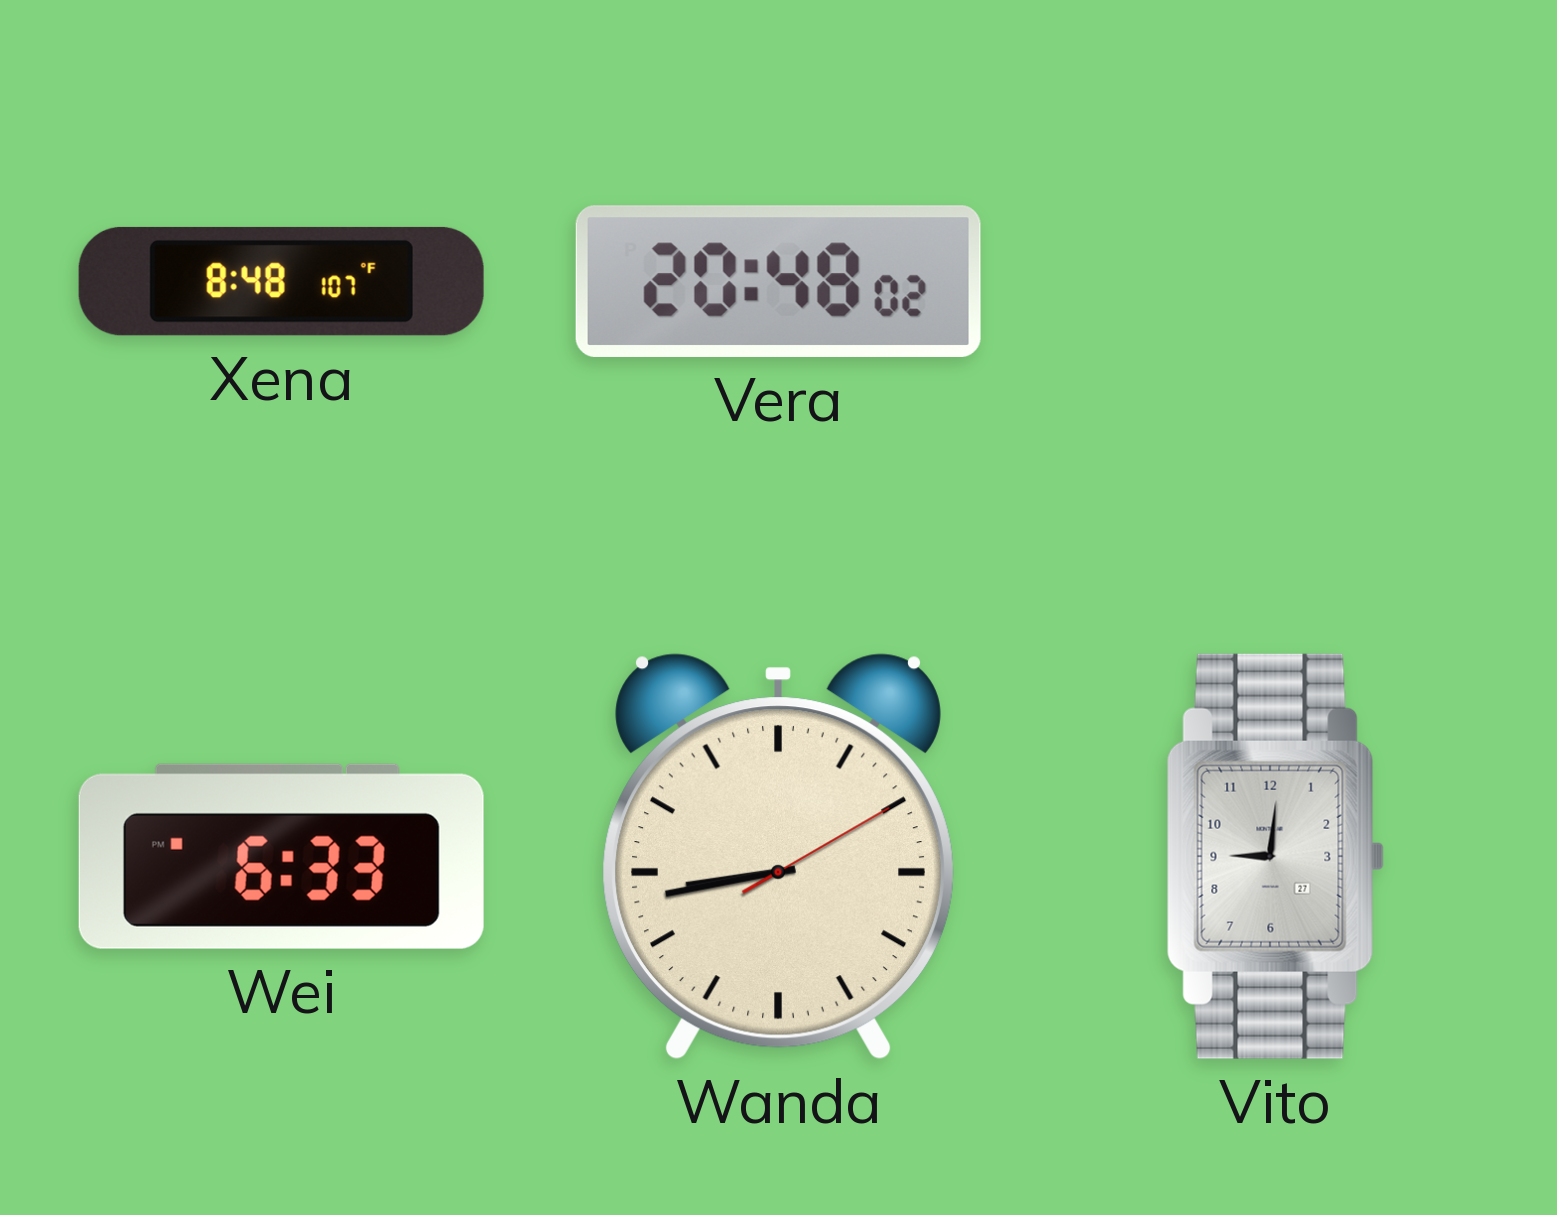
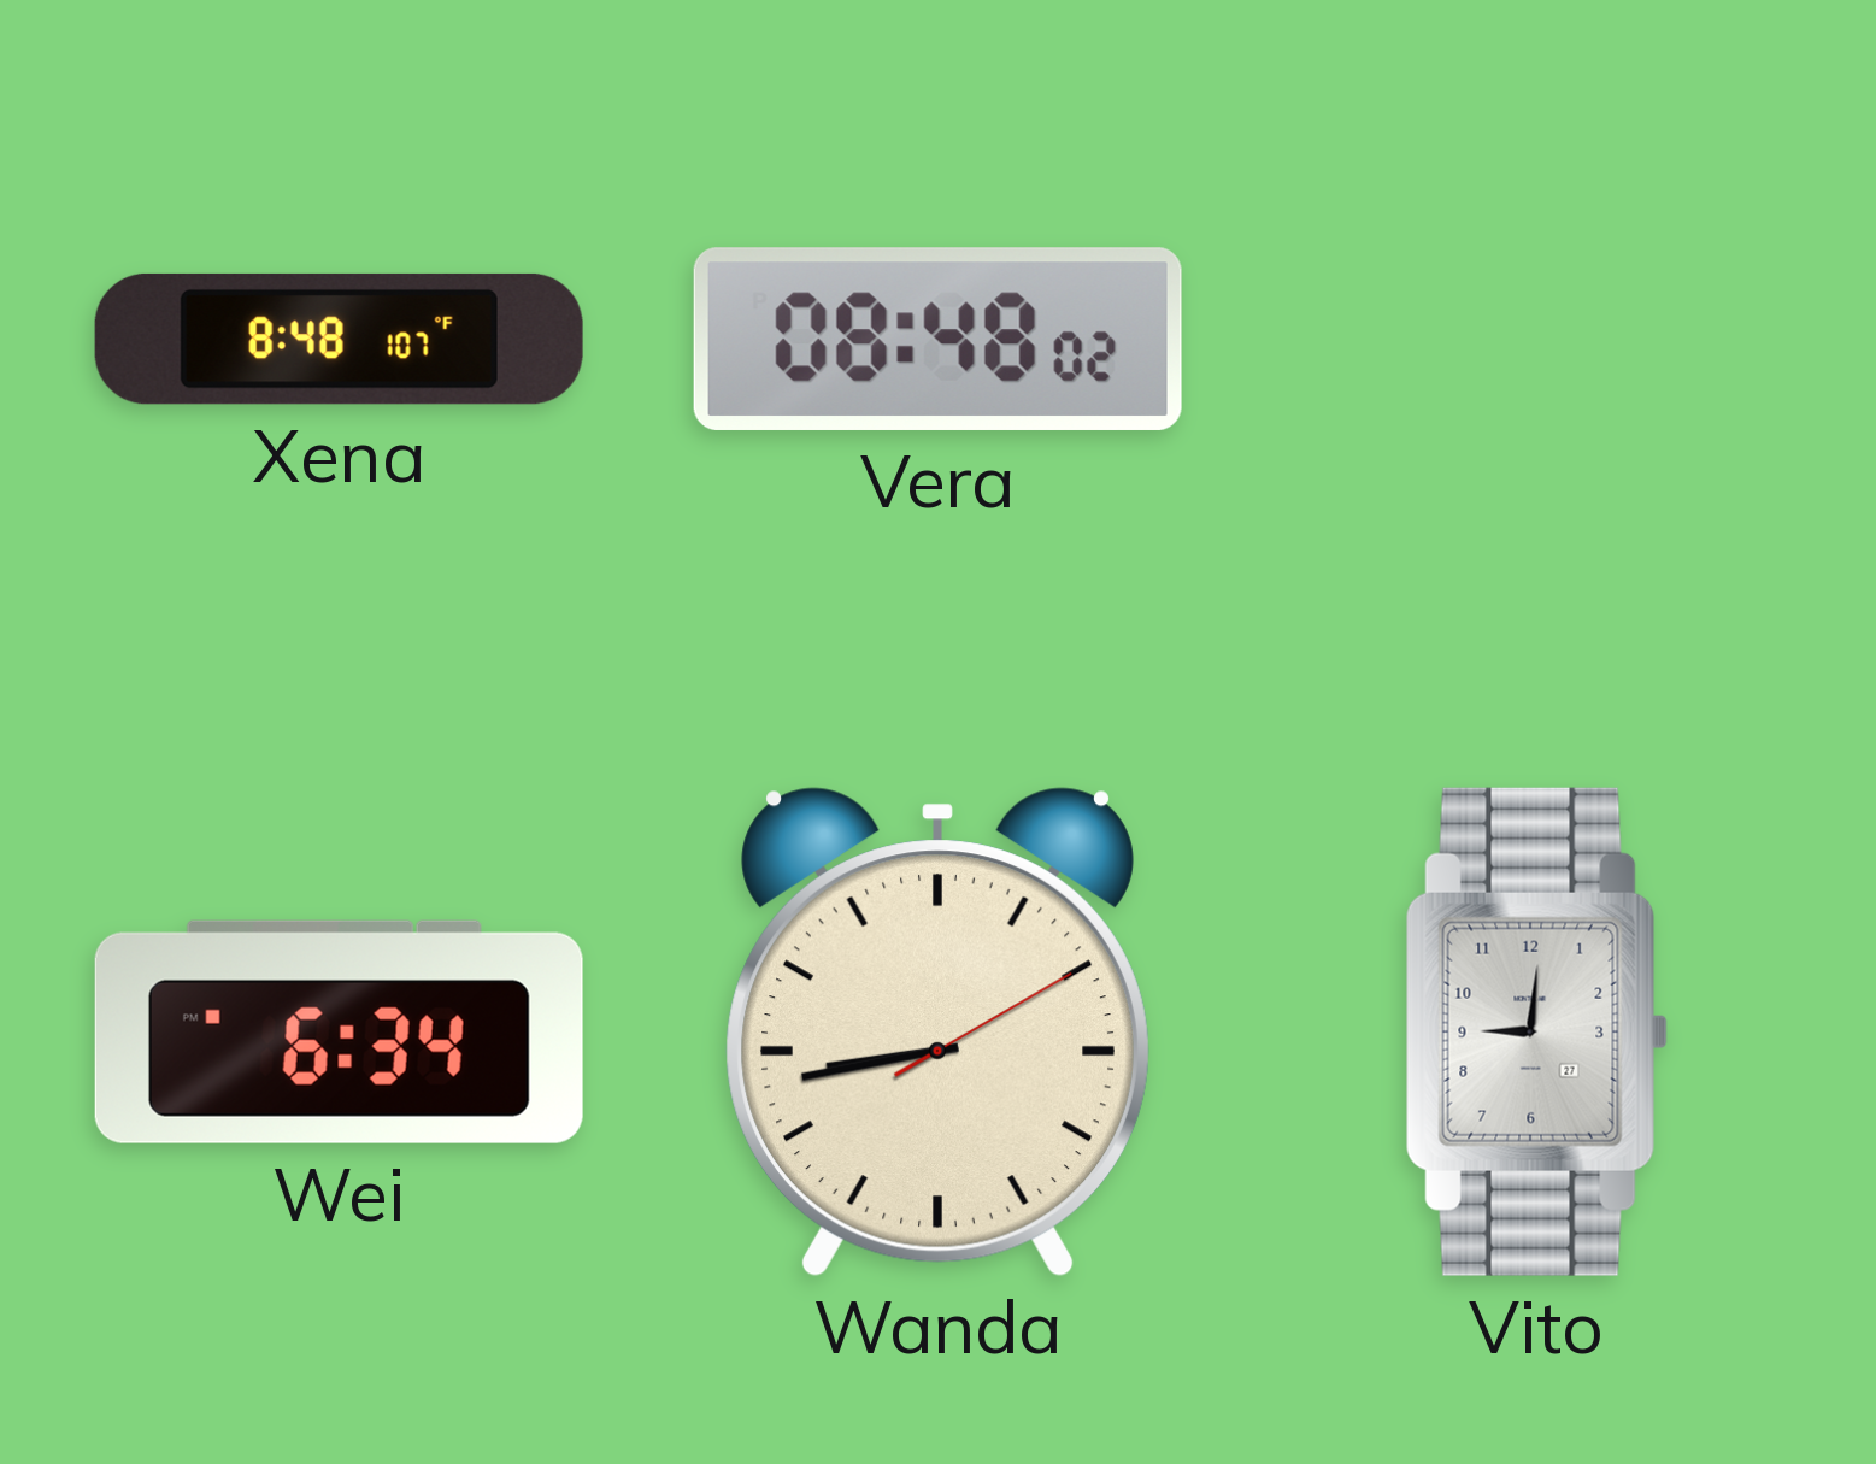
Vera: 20:48 -> 08:48 (937, 339)
Wei: 6:33 -> 6:34 (339, 1031)
